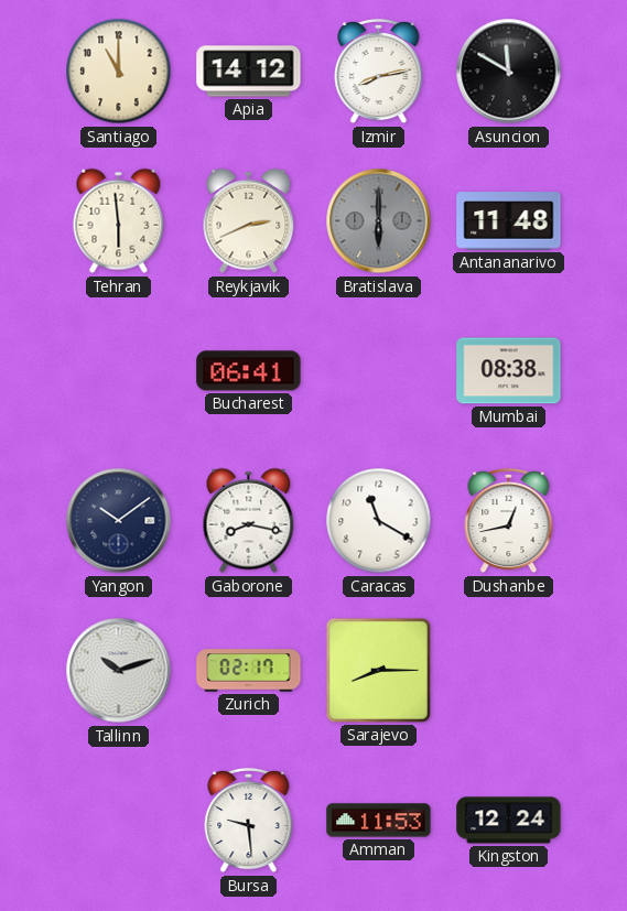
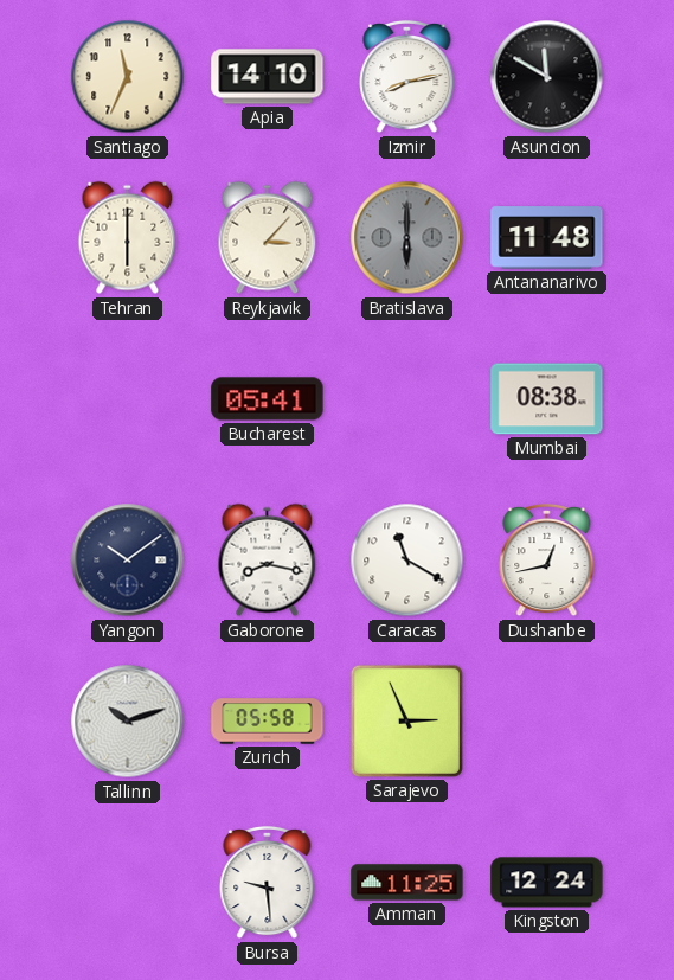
Santiago: 11:00 -> 11:34 (128, 77)
Apia: 14:12 -> 14:10 (268, 77)
Tehran: 5:59 -> 6:00 (128, 238)
Reykjavik: 2:41 -> 3:07 (268, 238)
Bucharest: 06:41 -> 05:41 (268, 399)
Zurich: 02:17 -> 05:58 (268, 722)
Sarajevo: 8:15 -> 2:56 (406, 720)
Amman: 11:53 -> 11:25 (407, 883)
